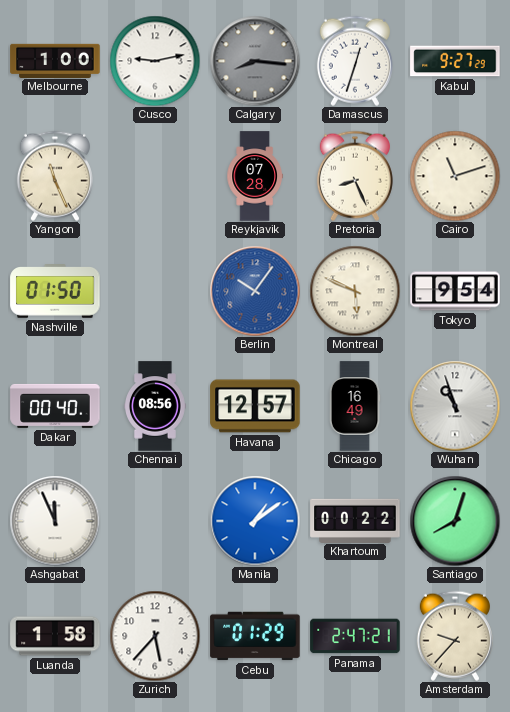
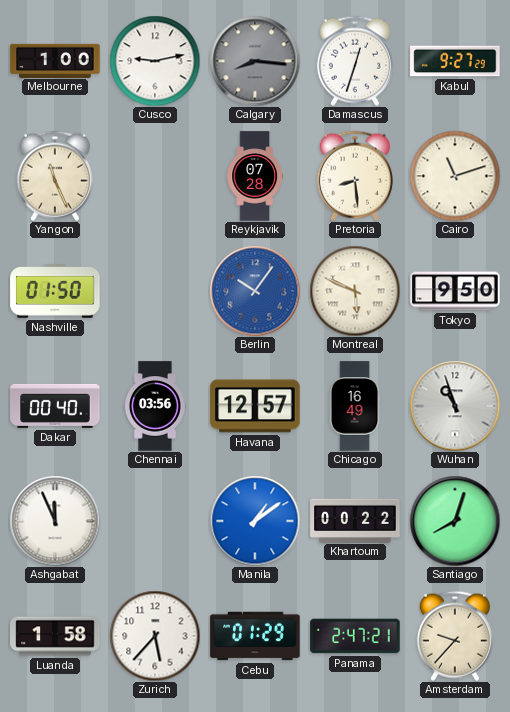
Pretoria: 8:26 -> 8:29 (355, 176)
Tokyo: 9:54 -> 9:50 (455, 291)
Chennai: 08:56 -> 03:56 (156, 406)
